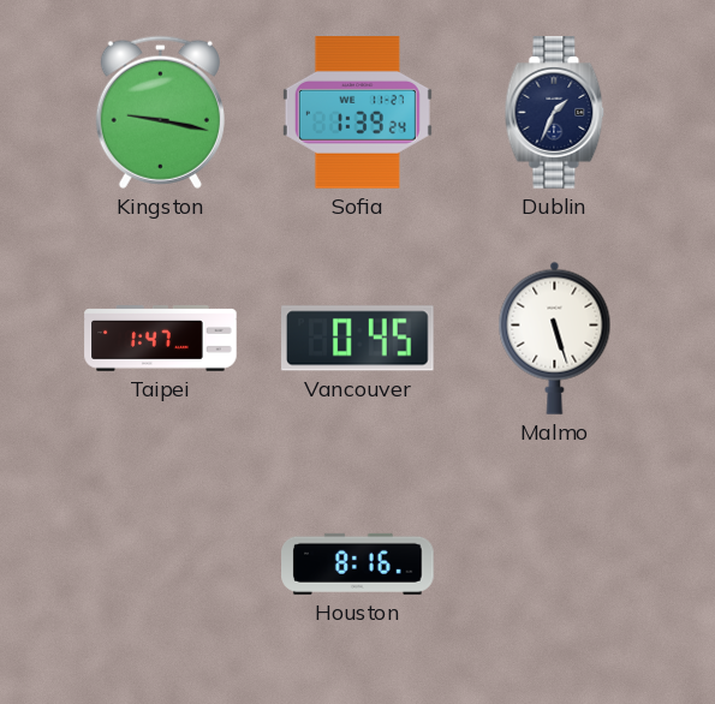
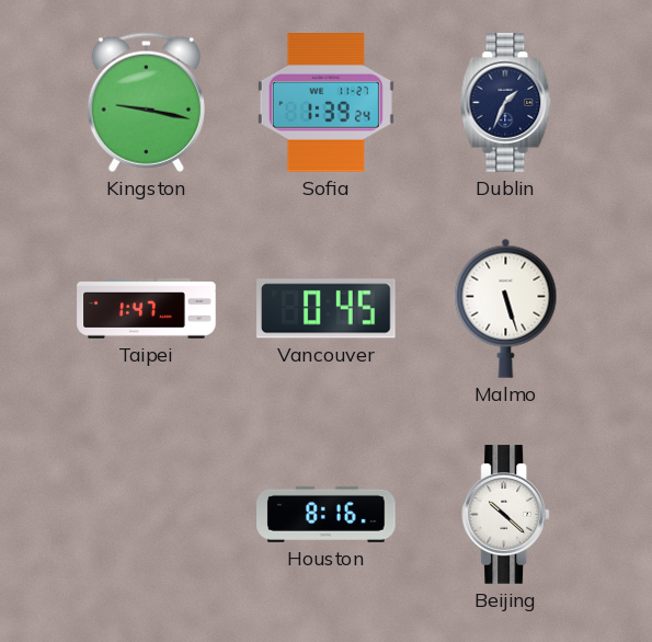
Beijing: none -> 10:22 (506, 515)
